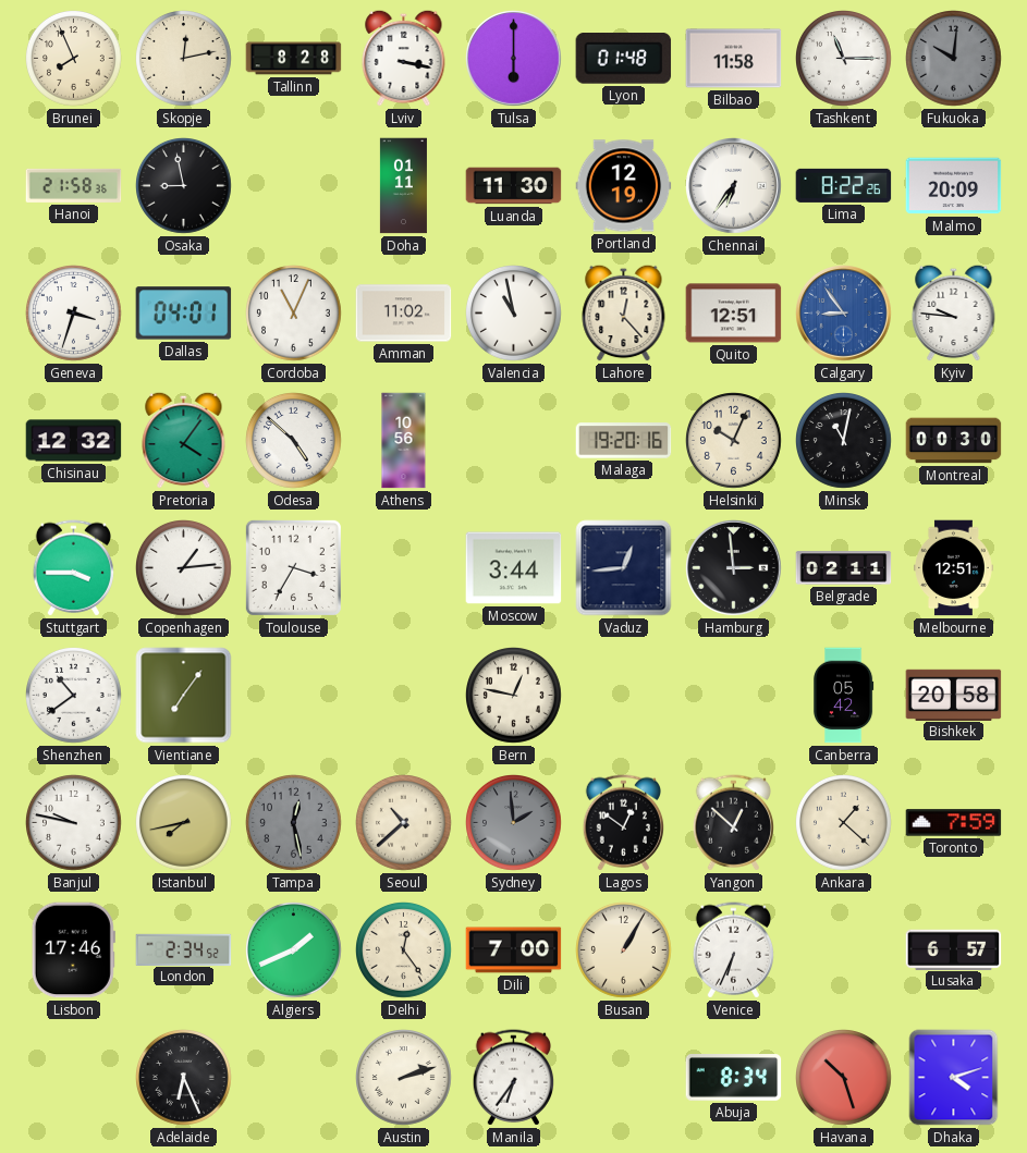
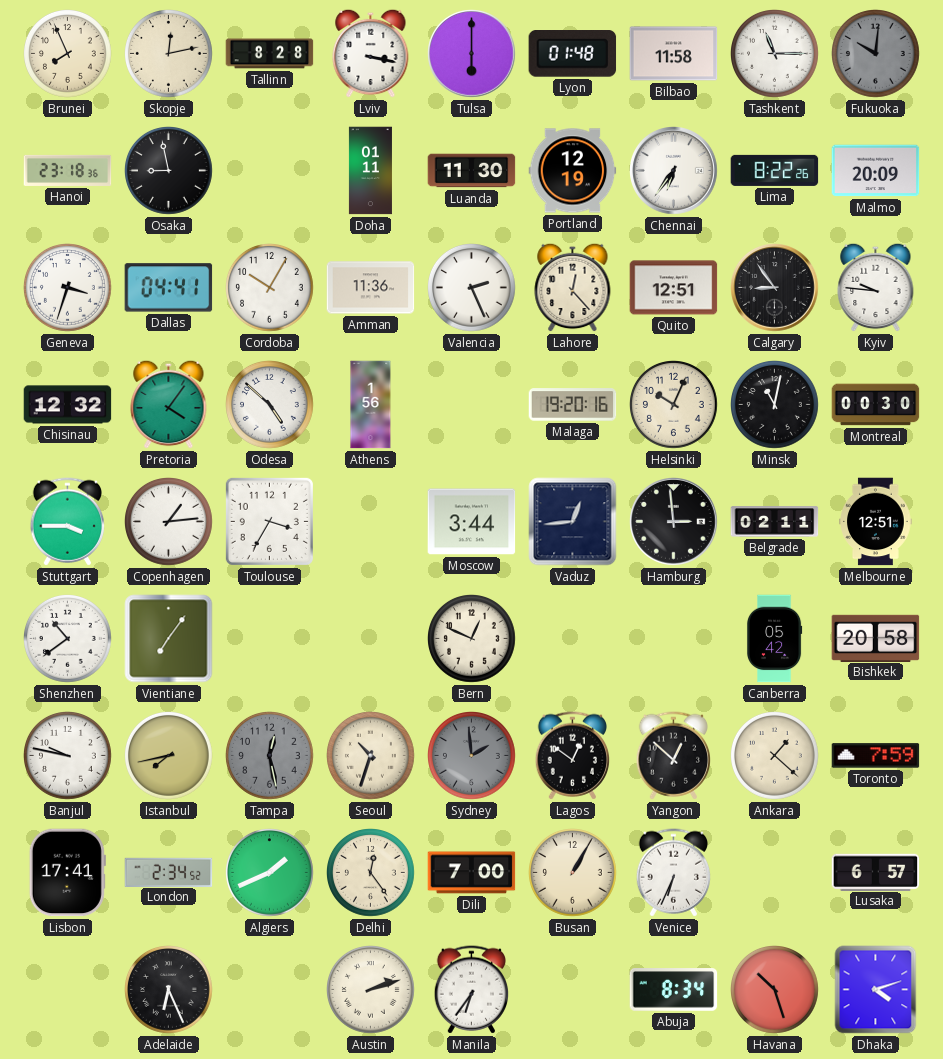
Hanoi: 21:58 -> 23:18 (68, 170)
Dallas: 04:01 -> 04:41 (169, 288)
Cordoba: 11:04 -> 10:05 (270, 288)
Amman: 11:02 -> 11:36 (371, 288)
Valencia: 10:58 -> 2:26 (472, 288)
Calgary dial: blue -> black (775, 288)
Athens: 10:56 -> 1:56 (371, 405)
Bern: 12:47 -> 12:49 (472, 639)
Seoul: 10:38 -> 10:33 (371, 756)
Lisbon: 17:46 -> 17:41 (67, 873)
